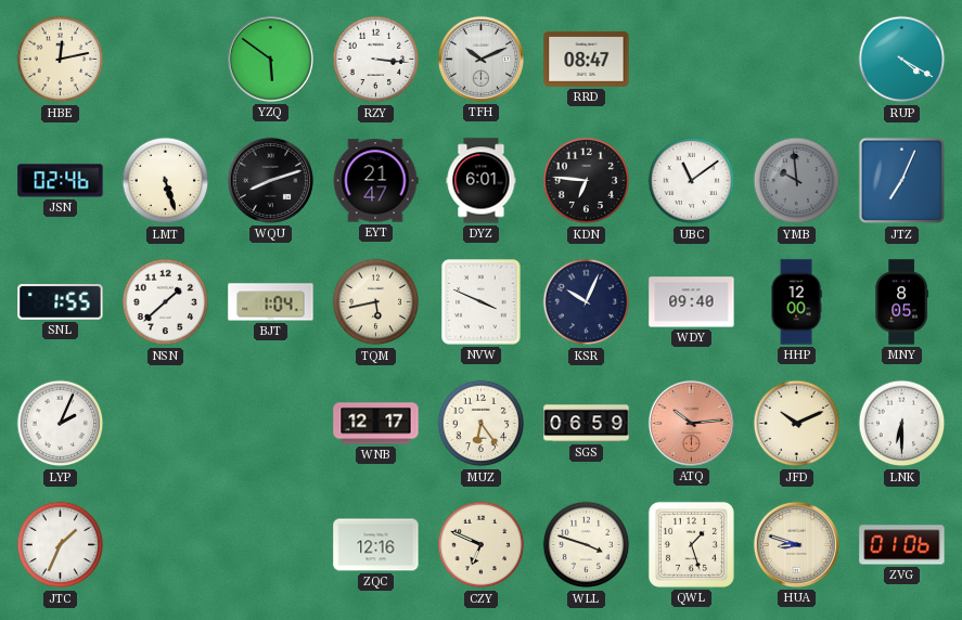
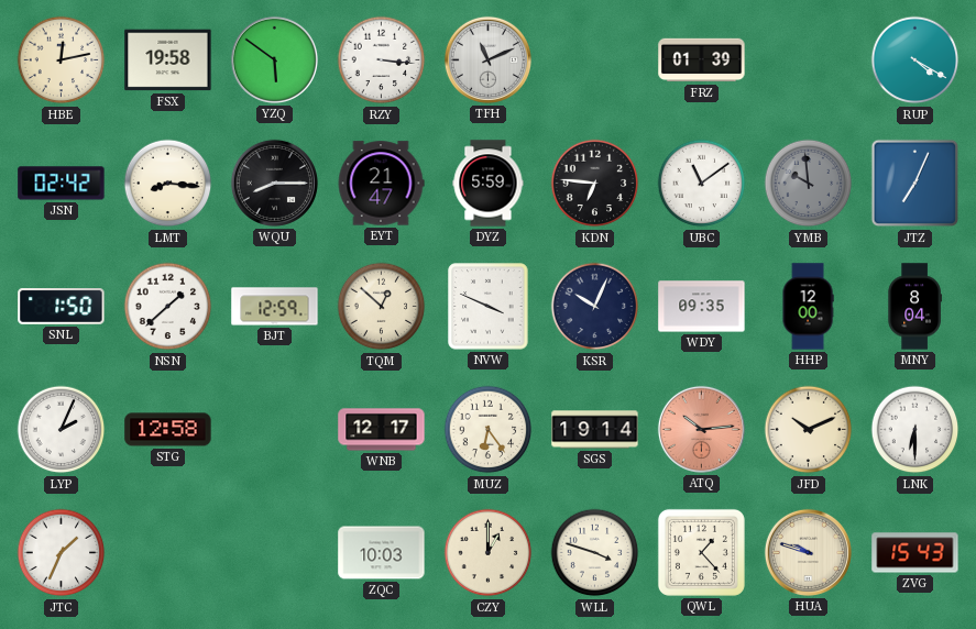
FSX: none -> 19:58 (168, 60)
TFH: 10:11 -> 11:11 (487, 59)
RRD: 08:47 -> none (587, 59)
FRZ: none -> 01:39 (702, 60)
JSN: 02:46 -> 02:42 (62, 184)
LMT: 5:27 -> 8:16 (168, 184)
WQU: 8:12 -> 8:15 (274, 183)
DYZ: 6:01 -> 5:59 (489, 184)
SNL: 1:55 -> 1:50 (62, 307)
BJT: 1:04 -> 12:59 (275, 307)
TQM: 5:43 -> 12:52 (382, 307)
WDY: 09:40 -> 09:35 (702, 307)
MNY: 8:05 -> 8:04 (914, 307)
STG: none -> 12:58 (168, 430)
SGS: 06:59 -> 19:14 (595, 430)
ZQC: 12:16 -> 10:03 (382, 553)
CZY: 6:49 -> 1:00 (489, 553)
QWL: 1:27 -> 1:23 (701, 552)
HUA: 8:48 -> 9:48 (808, 552)
ZVG: 01:06 -> 15:43 (915, 553)
